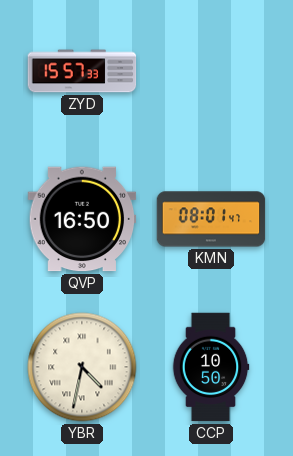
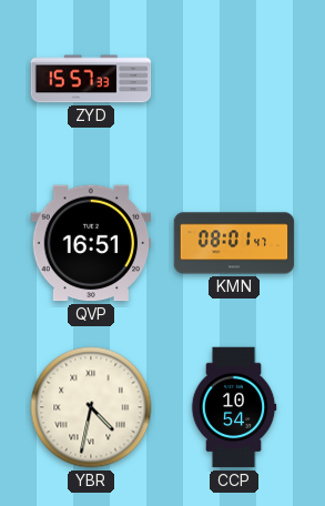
QVP: 16:50 -> 16:51 (91, 243)
CCP: 10:50 -> 10:54 (234, 407)
